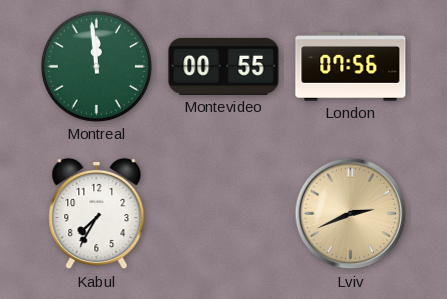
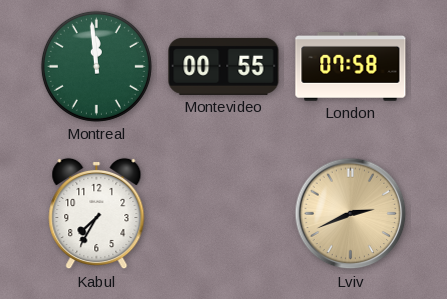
London: 07:56 -> 07:58 (351, 67)
